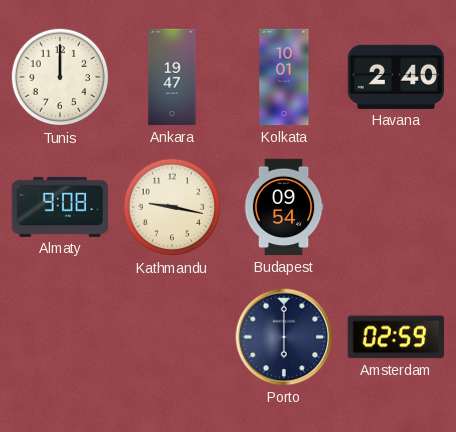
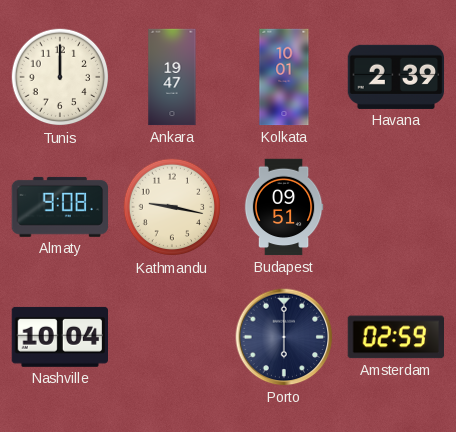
Havana: 2:40 -> 2:39 (396, 77)
Budapest: 09:54 -> 09:51 (284, 207)
Nashville: none -> 10:04 (59, 337)
